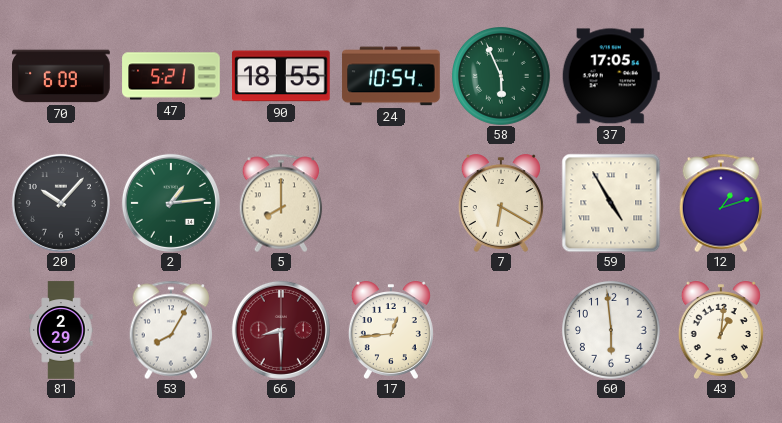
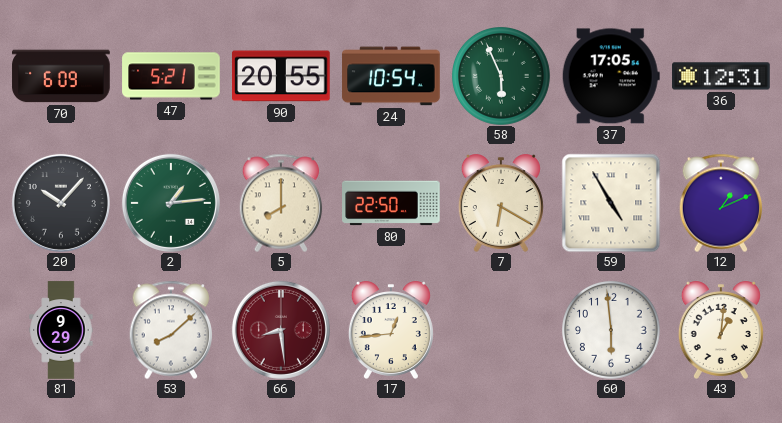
90: 18:55 -> 20:55 (282, 76)
36: none -> 12:31 (721, 76)
80: none -> 22:50 (391, 203)
12: 1:12 -> 1:11 (721, 203)
81: 2:29 -> 9:29 (61, 330)
53: 8:05 -> 8:08 (171, 330)
66: 8:30 -> 8:29 (281, 330)
